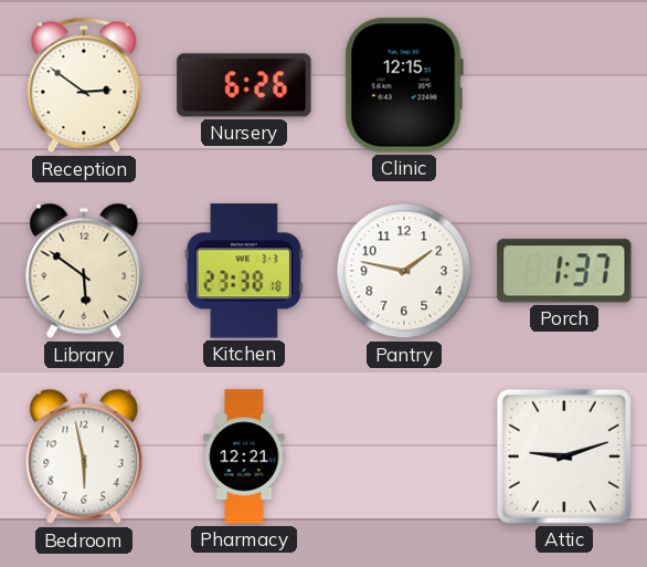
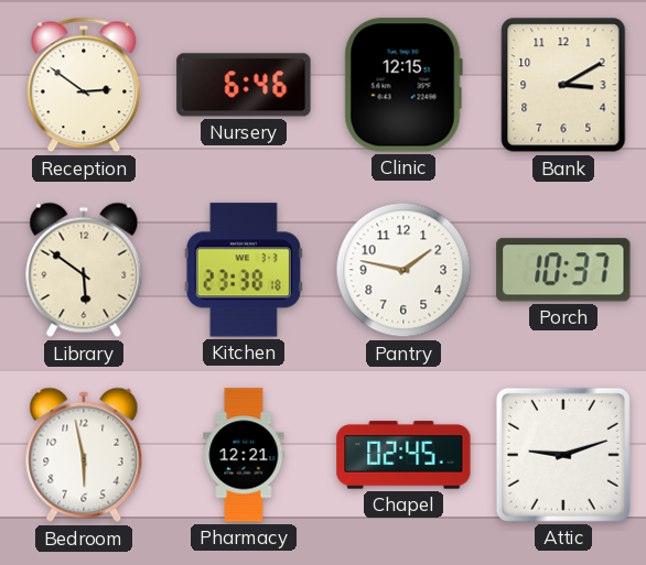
Nursery: 6:26 -> 6:46 (244, 85)
Bank: none -> 3:10 (563, 85)
Porch: 1:37 -> 10:37 (563, 270)
Chapel: none -> 02:45 (403, 455)
